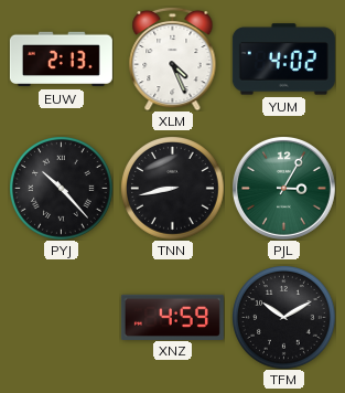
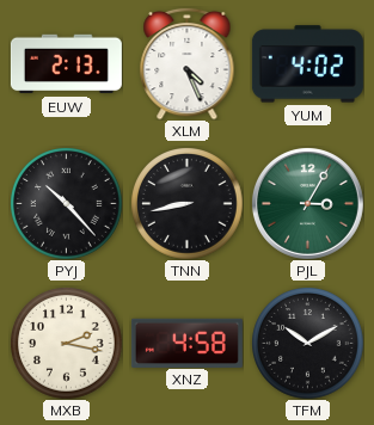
MXB: none -> 2:17 (66, 343)
XNZ: 4:59 -> 4:58 (186, 343)
